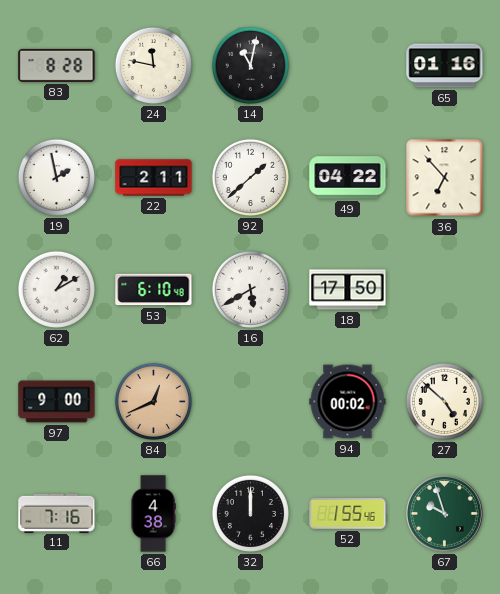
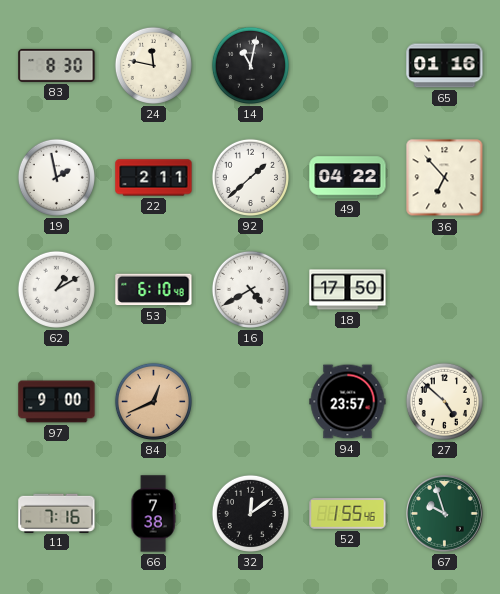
83: 8:28 -> 8:30 (57, 65)
16: 5:40 -> 4:40 (250, 289)
94: 00:02 -> 23:57 (348, 402)
66: 4:38 -> 7:38 (153, 514)
32: 12:00 -> 12:09 (250, 513)
